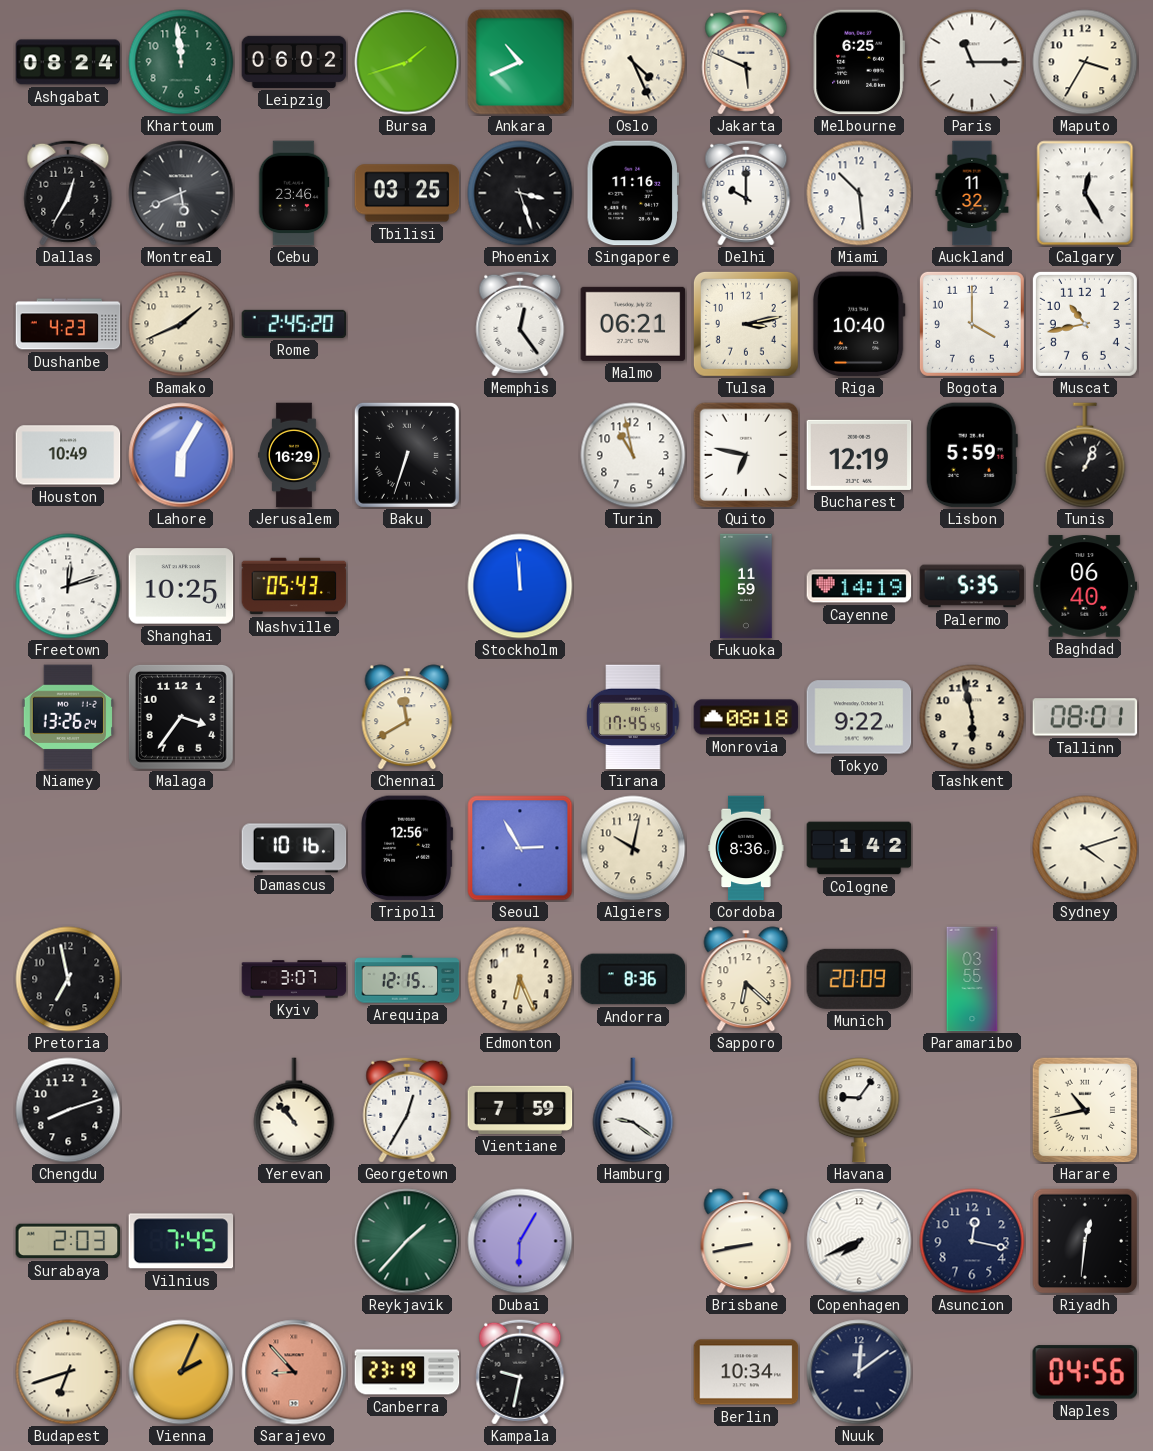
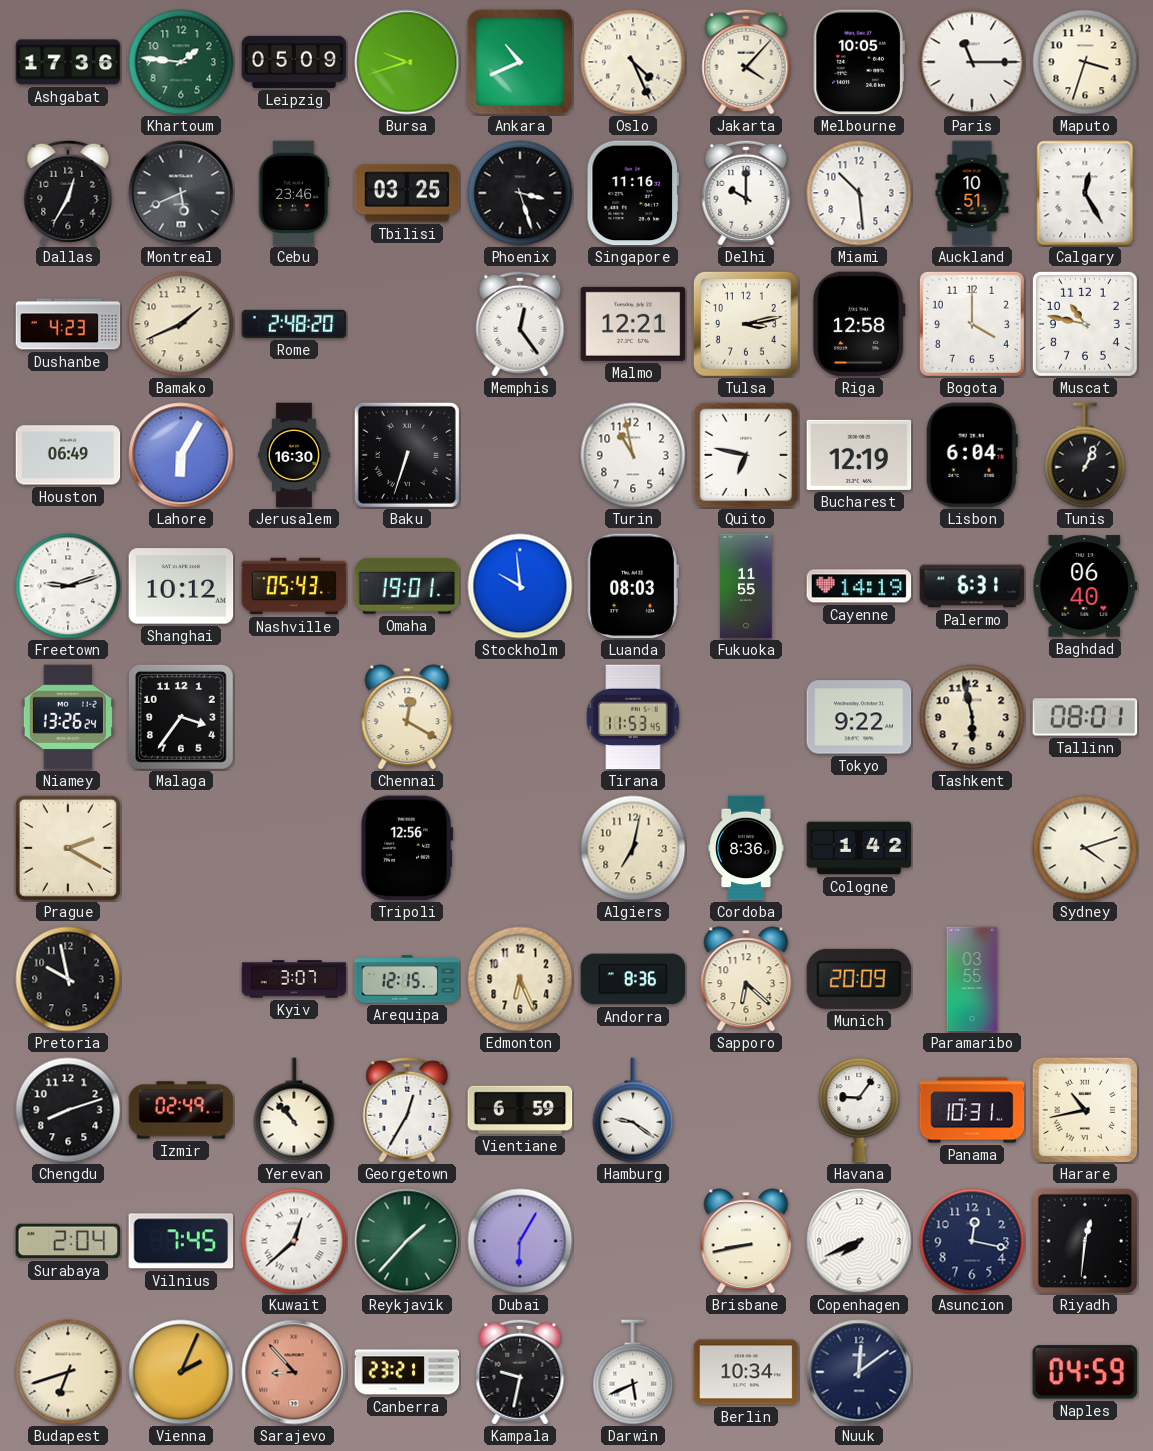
Ashgabat: 08:24 -> 17:36 (68, 62)
Khartoum: 11:59 -> 1:46 (181, 62)
Leipzig: 06:02 -> 05:09 (294, 62)
Bursa: 1:42 -> 9:42 (407, 62)
Jakarta: 5:49 -> 4:07 (746, 62)
Melbourne: 6:25 -> 10:05 (859, 62)
Maputo: 3:35 -> 3:33 (1085, 62)
Auckland: 11:32 -> 10:51 (972, 193)
Rome: 2:45 -> 2:48 (294, 324)
Malmo: 06:21 -> 12:21 (633, 324)
Riga: 10:40 -> 12:58 (859, 324)
Muscat: 10:43 -> 10:47 (1085, 324)
Houston: 10:49 -> 06:49 (68, 455)
Jerusalem: 16:29 -> 16:30 (294, 455)
Lisbon: 5:59 -> 6:04 (972, 455)
Freetown: 12:12 -> 9:12 (68, 586)
Shanghai: 10:25 -> 10:12 (181, 586)
Omaha: none -> 19:01 (407, 586)
Stockholm: 11:59 -> 9:59 (520, 586)
Luanda: none -> 08:03 (633, 586)
Fukuoka: 11:59 -> 11:55 (746, 586)
Palermo: 5:35 -> 6:31 (972, 586)
Chennai: 11:40 -> 12:20 (407, 717)
Tirana: 17:45 -> 11:53 (633, 717)
Monrovia: 08:18 -> none (746, 717)
Prague: none -> 2:20 (68, 848)
Damascus: 10:16 -> none (294, 848)
Seoul: 2:55 -> none (520, 848)
Algiers: 10:02 -> 7:02 (633, 848)
Pretoria: 6:58 -> 9:58 (68, 979)
Izmir: none -> 02:49 (181, 1110)
Vientiane: 7:59 -> 6:59 (520, 1110)
Panama: none -> 10:31 (972, 1110)
Surabaya: 2:03 -> 2:04 (68, 1241)
Kuwait: none -> 12:38 (294, 1241)
Canberra: 23:19 -> 23:21 (407, 1372)
Darwin: none -> 5:41 (633, 1372)
Naples: 04:56 -> 04:59 (1085, 1372)
